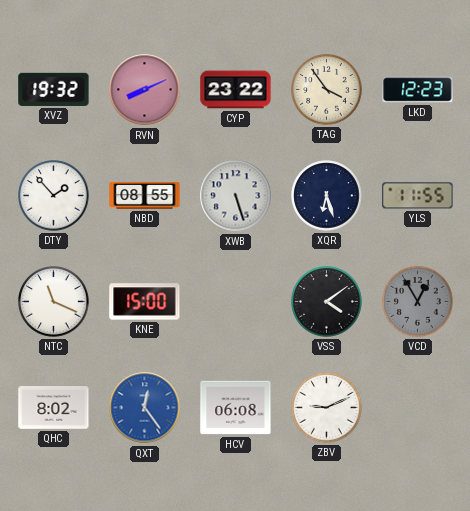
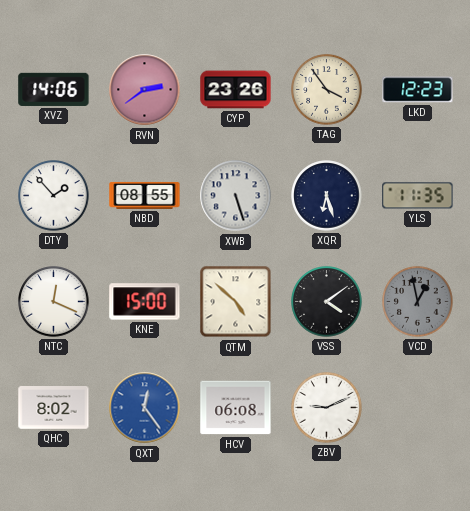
XVZ: 19:32 -> 14:06 (54, 89)
RVN: 8:11 -> 2:39 (145, 90)
CYP: 23:22 -> 23:26 (236, 90)
YLS: 11:55 -> 11:35 (418, 196)
NTC: 11:19 -> 12:19 (54, 302)
QTM: none -> 4:52 (236, 302)
VCD: 12:55 -> 12:58 (418, 302)
